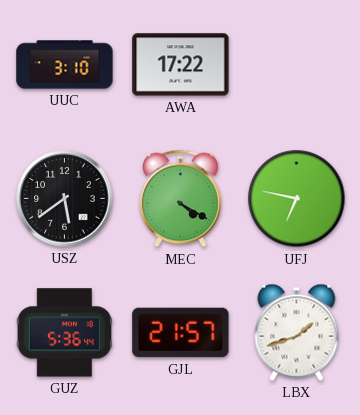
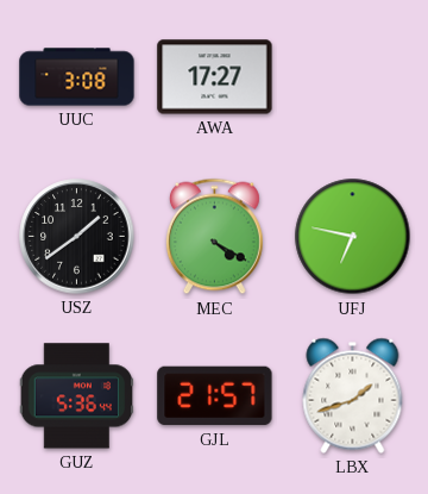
UUC: 3:10 -> 3:08 (77, 77)
AWA: 17:22 -> 17:27 (215, 77)
USZ: 5:39 -> 1:39 (77, 237)
